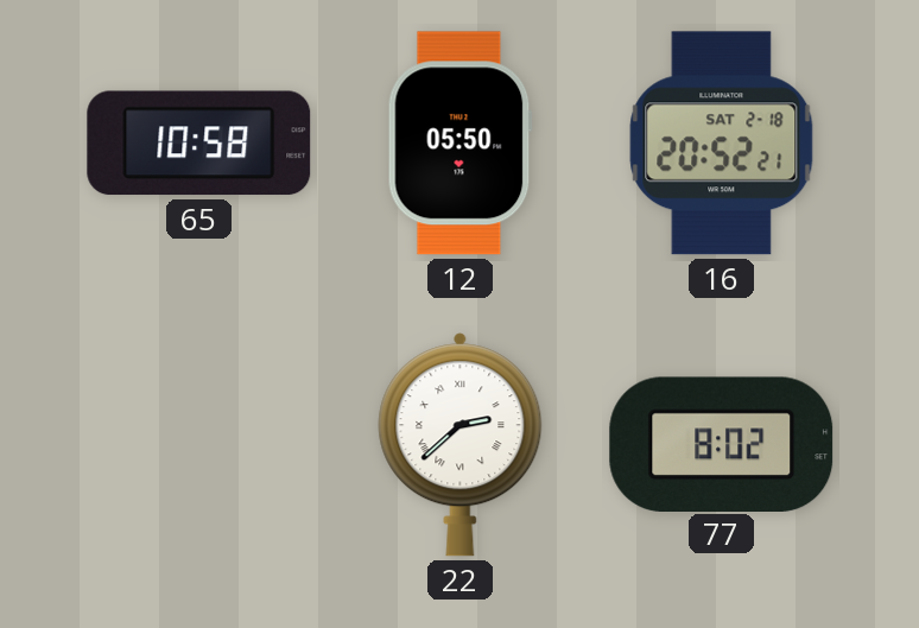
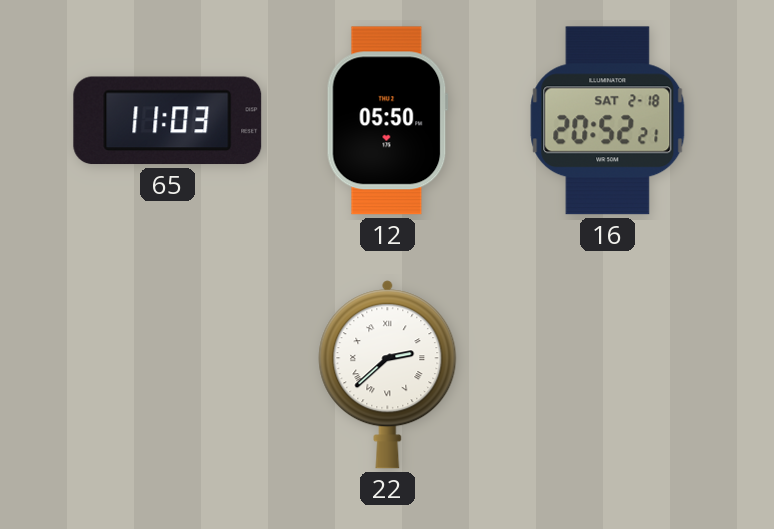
65: 10:58 -> 11:03 (168, 121)
77: 8:02 -> none (722, 444)
